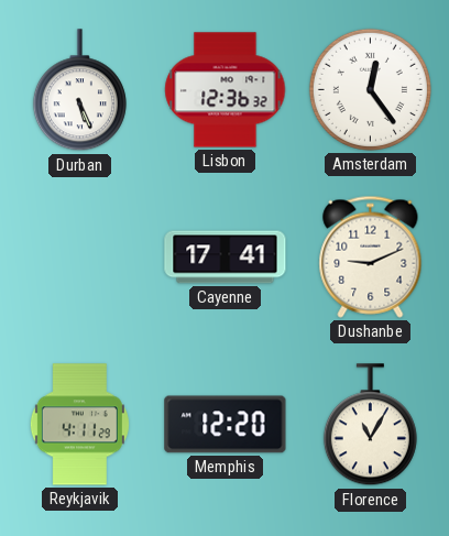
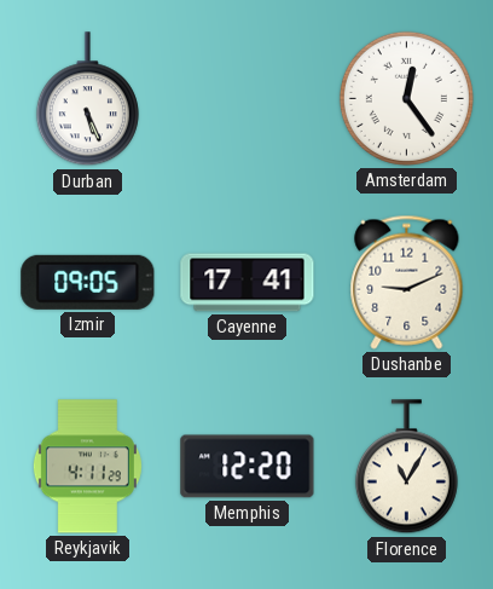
Lisbon: 12:36 -> none (226, 90)
Izmir: none -> 09:05 (88, 282)
